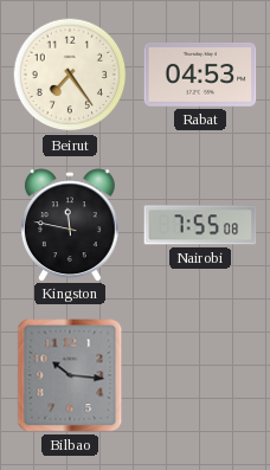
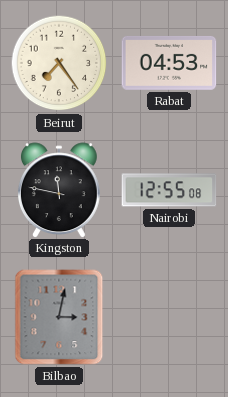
Nairobi: 7:55 -> 12:55 (169, 190)
Bilbao: 10:16 -> 3:02 (59, 317)
